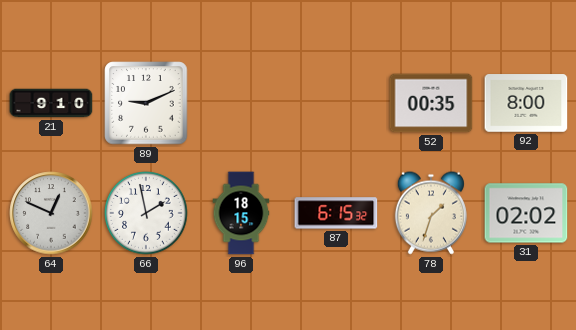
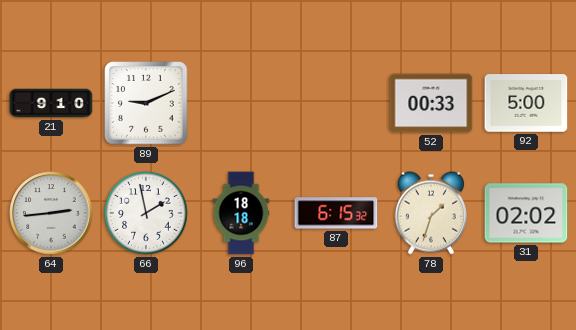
52: 00:35 -> 00:33 (431, 103)
92: 8:00 -> 5:00 (526, 103)
64: 12:49 -> 2:44 (51, 213)
96: 18:15 -> 18:18 (241, 213)
